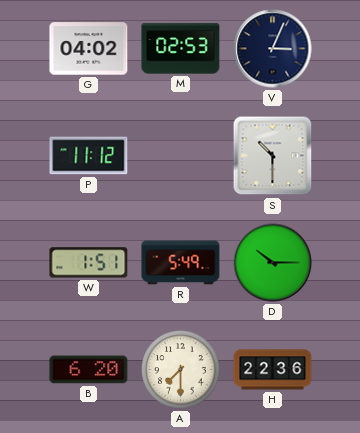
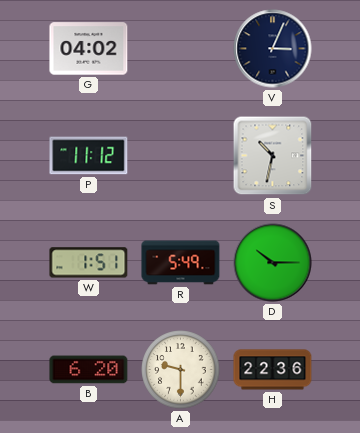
M: 02:53 -> none (181, 49)
S: 10:30 -> 10:32 (273, 156)
A: 7:30 -> 9:30 (181, 370)
